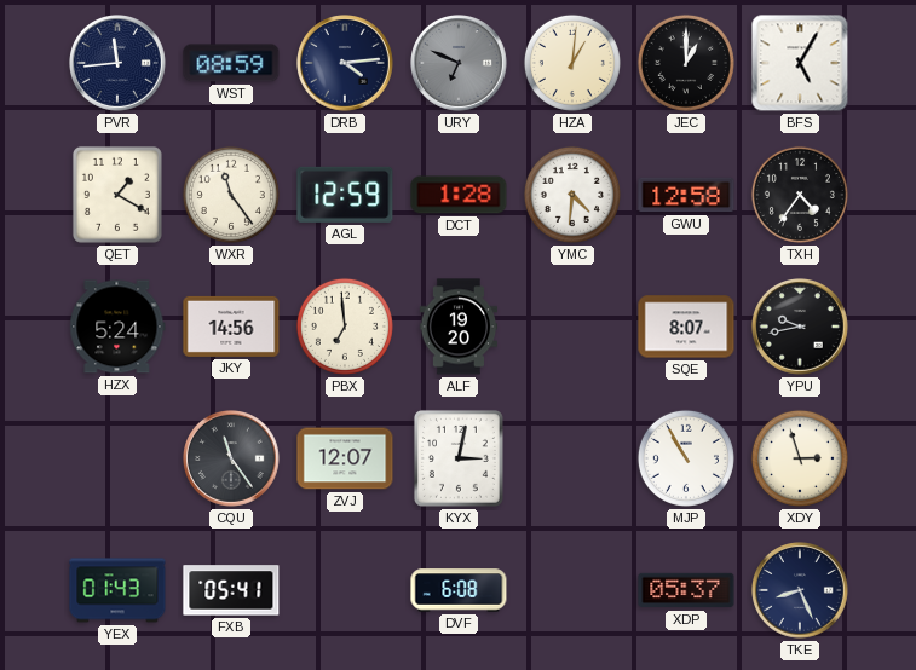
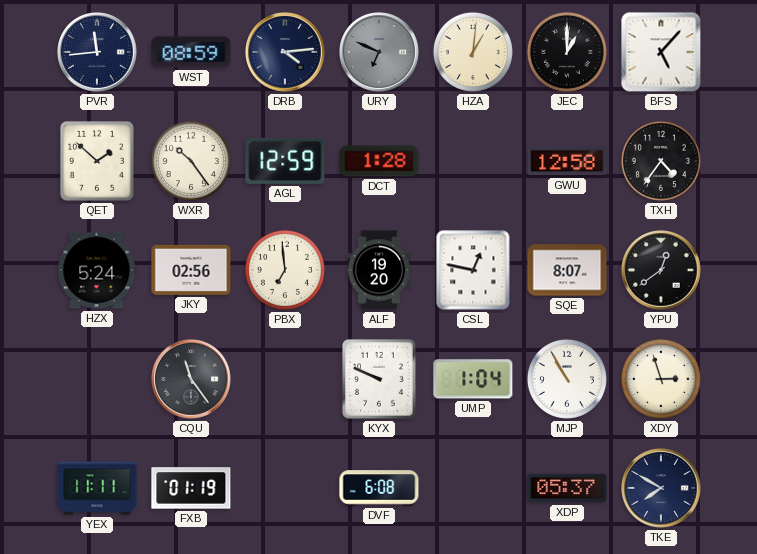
BFS: 5:05 -> 5:07 (661, 52)
QET: 1:20 -> 1:52 (97, 161)
WXR: 11:24 -> 10:24 (191, 161)
YMC: 4:31 -> none (572, 195)
JKY: 14:56 -> 02:56 (191, 270)
CSL: none -> 12:47 (473, 270)
YPU: 9:43 -> 12:39 (662, 271)
ZVJ: 12:07 -> none (345, 458)
KYX: 3:02 -> 9:49 (379, 379)
UMP: none -> 1:04 (473, 379)
YEX: 01:43 -> 11:11 (97, 488)
FXB: 05:41 -> 01:19 (191, 488)
TKE: 8:26 -> 7:50 (662, 489)
